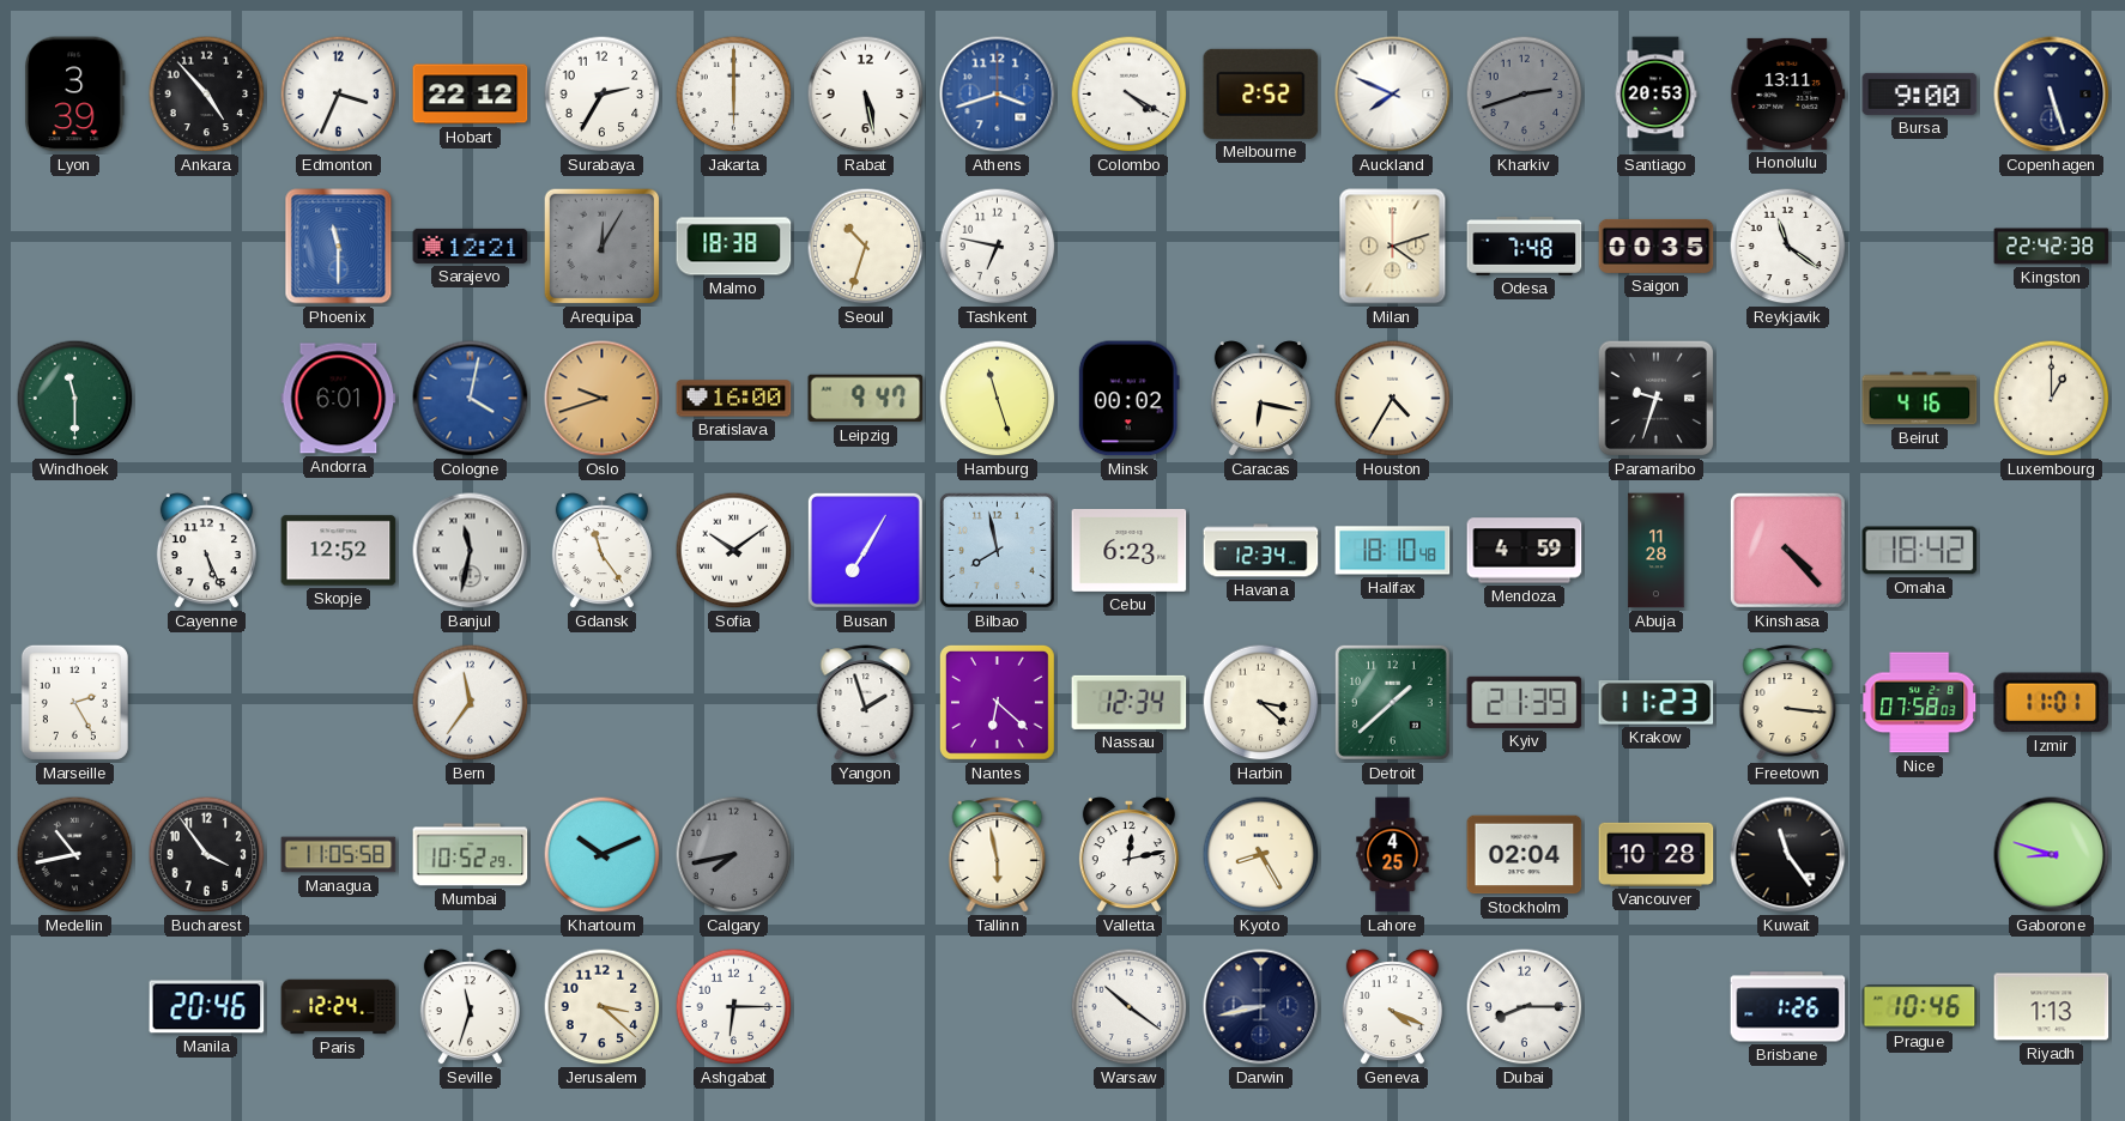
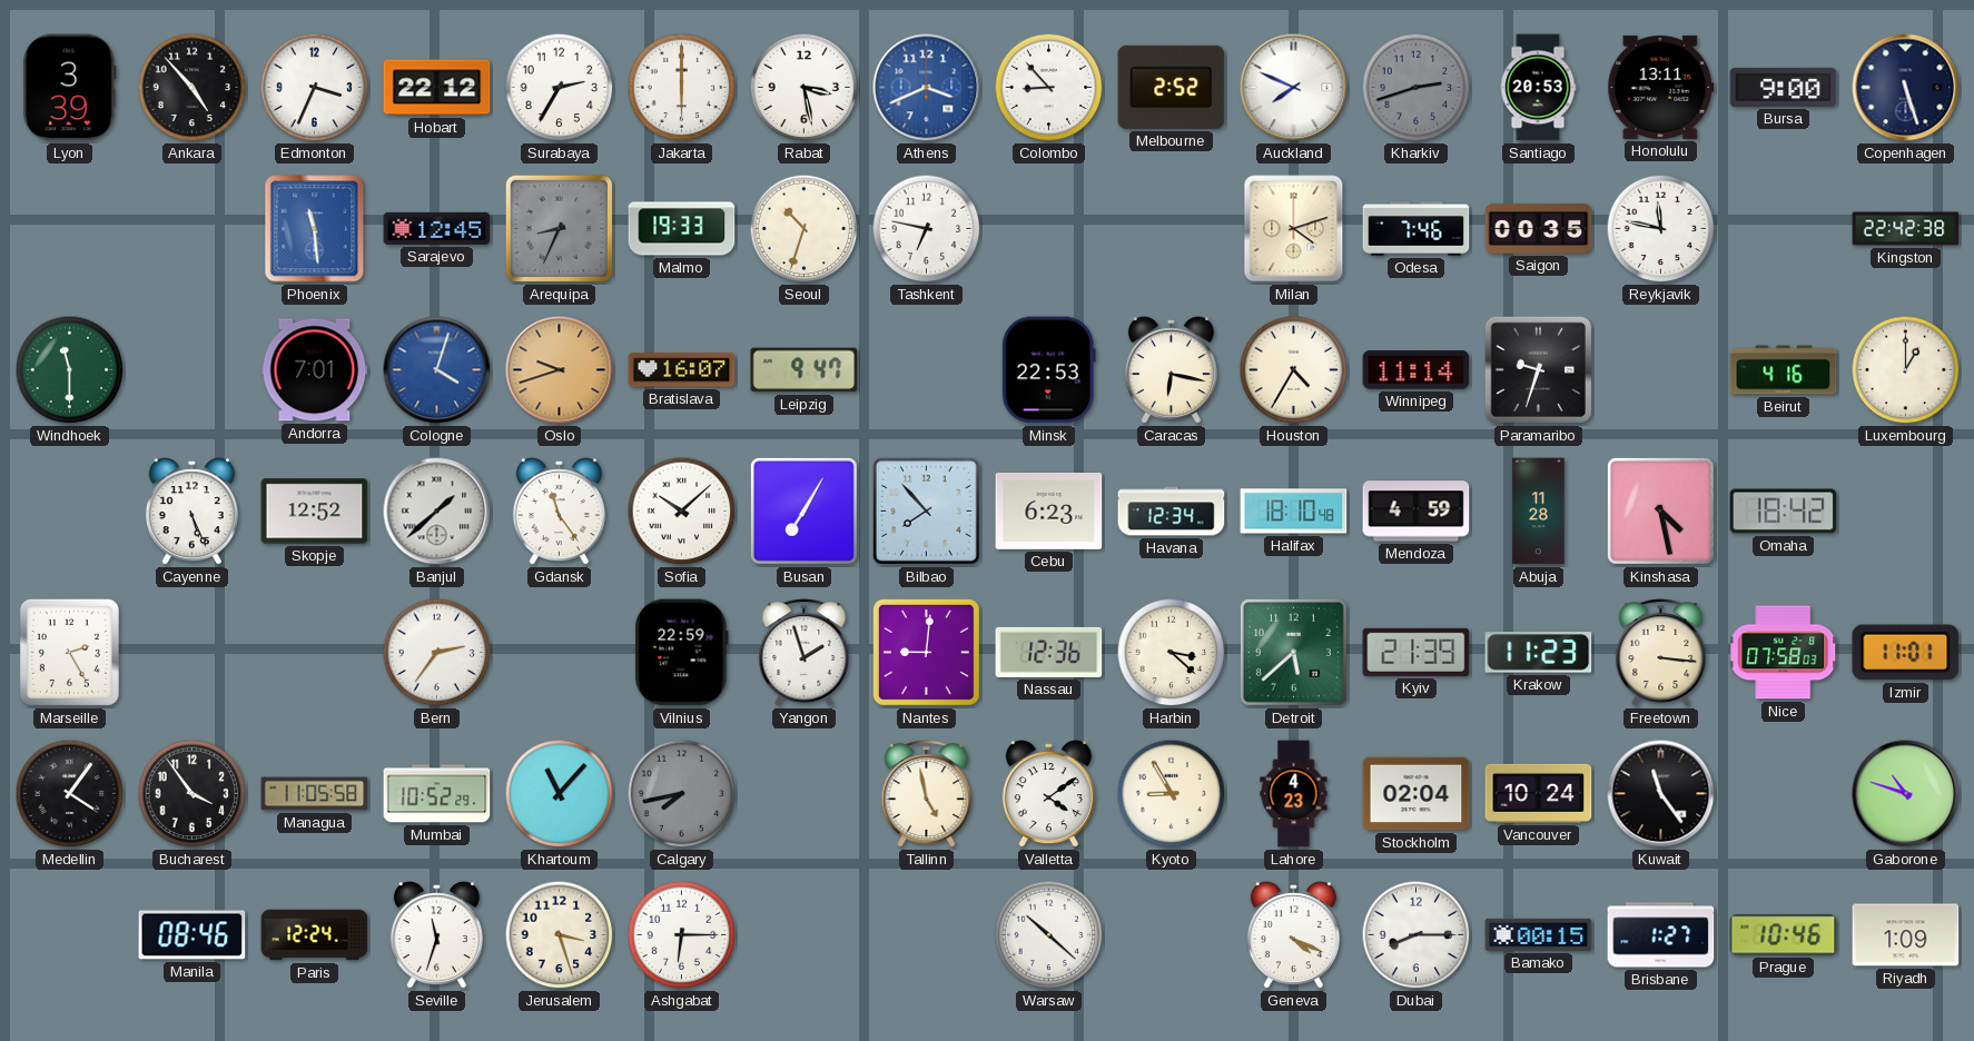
Rabat: 5:28 -> 3:28 (805, 88)
Athens: 3:42 -> 3:41 (927, 88)
Colombo: 4:20 -> 8:53 (1049, 88)
Phoenix: 11:30 -> 11:29 (315, 229)
Sarajevo: 12:21 -> 12:45 (437, 228)
Arequipa: 12:05 -> 8:34 (560, 229)
Malmo: 18:38 -> 19:33 (682, 229)
Odesa: 7:48 -> 7:46 (1417, 229)
Reykjavik: 11:21 -> 11:47 (1661, 229)
Andorra: 6:01 -> 7:01 (315, 370)
Cologne: 4:02 -> 4:03 (437, 370)
Bratislava: 16:00 -> 16:07 (682, 370)
Hamburg: 11:27 -> none (998, 399)
Minsk: 00:02 -> 22:53 (1048, 370)
Winnipeg: none -> 11:14 (1417, 370)
Banjul: 11:32 -> 1:38 (437, 512)
Sofia: 10:09 -> 10:08 (682, 512)
Bilbao: 7:58 -> 7:53 (926, 510)
Kinshasa: 4:23 -> 4:28 (1660, 510)
Bern: 11:36 -> 2:36 (437, 653)
Vilnius: none -> 22:59 (682, 653)
Nantes: 6:22 -> 9:01 (926, 652)
Nassau: 12:34 -> 12:36 (1049, 652)
Detroit: 1:38 -> 5:38 (1293, 652)
Medellin: 10:43 -> 4:06 (70, 794)
Khartoum: 10:11 -> 11:07 (560, 794)
Tallinn: 5:58 -> 4:58 (927, 794)
Valletta: 12:13 -> 4:09 (1048, 794)
Kyoto: 8:25 -> 8:55 (1172, 794)
Lahore: 4:25 -> 4:23 (1294, 794)
Vancouver: 10:28 -> 10:24 (1539, 793)
Gaborone: 8:48 -> 10:48 (1906, 794)
Manila: 20:46 -> 08:46 (193, 935)
Jerusalem: 3:22 -> 3:27 (560, 935)
Warsaw: 10:21 -> 10:22 (1049, 935)
Darwin: 8:43 -> none (1261, 1007)
Bamako: none -> 00:15 (1539, 934)
Brisbane: 1:26 -> 1:27 (1661, 935)
Riyadh: 1:13 -> 1:09 (1906, 935)
